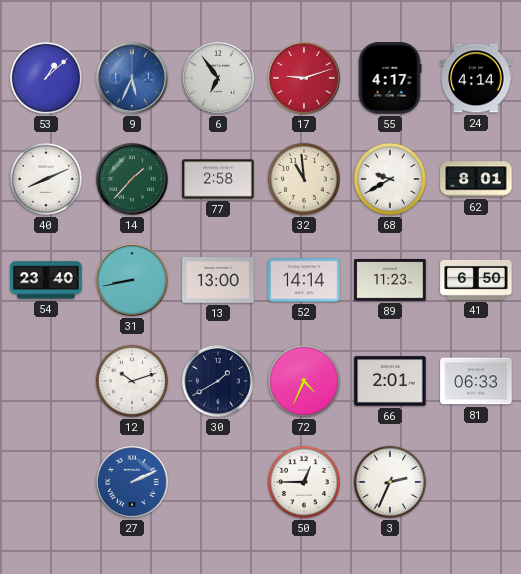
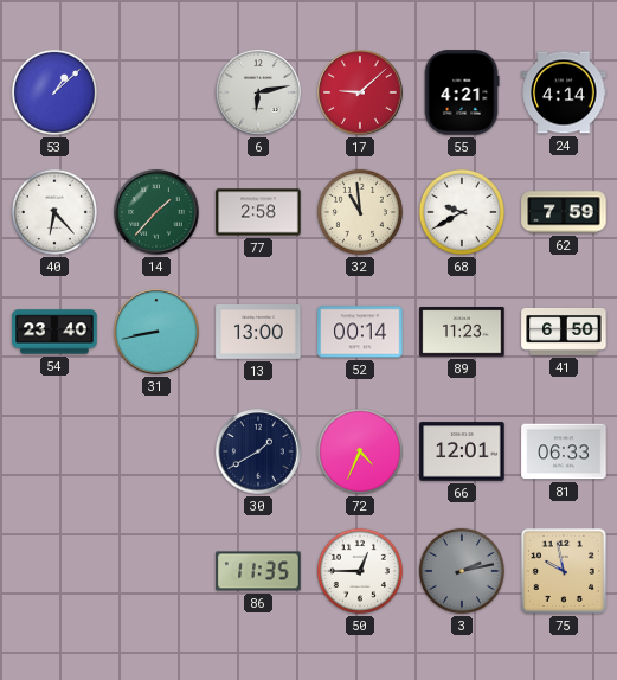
9: 5:34 -> none (132, 78)
6: 6:54 -> 6:13 (258, 92)
17: 9:12 -> 9:08 (360, 92)
55: 4:17 -> 4:21 (462, 92)
40: 8:11 -> 6:23 (54, 212)
62: 8:01 -> 7:59 (564, 212)
52: 14:14 -> 00:14 (360, 332)
12: 10:12 -> none (132, 381)
66: 2:01 -> 12:01 (462, 451)
27: 2:11 -> none (132, 482)
86: none -> 11:35 (258, 571)
3: 2:34 -> 2:13 (462, 571)
3 dial: white -> grey (462, 571)
75: none -> 9:58 (564, 571)
